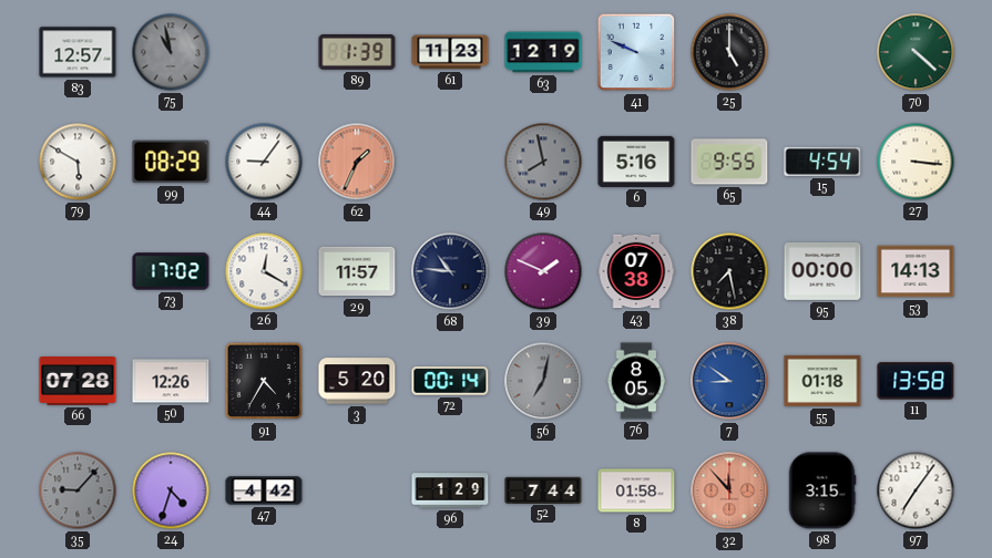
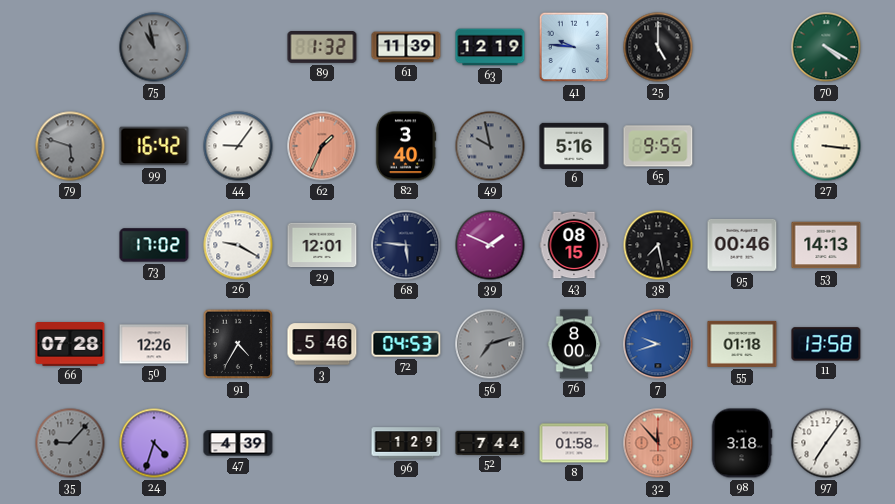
83: 12:57 -> none (78, 52)
89: 1:39 -> 1:32 (322, 48)
61: 11:23 -> 11:39 (406, 47)
41: 9:49 -> 9:46 (574, 47)
70: 4:22 -> 4:20 (826, 47)
79: 5:50 -> 5:48 (70, 146)
79 dial: white -> grey (70, 146)
99: 08:29 -> 16:42 (154, 146)
82: none -> 3:40 (406, 146)
49: 7:58 -> 9:58 (490, 146)
15: 4:54 -> none (822, 162)
26: 12:20 -> 9:20 (238, 245)
29: 11:57 -> 12:01 (322, 245)
68: 10:46 -> 5:46 (406, 245)
43: 07:38 -> 08:15 (574, 245)
95: 00:00 -> 00:46 (742, 245)
3: 5:20 -> 5:46 (322, 344)
72: 00:14 -> 04:53 (406, 344)
56: 7:02 -> 7:12 (490, 344)
76: 8:05 -> 8:00 (574, 344)
7: 8:51 -> 9:42 (658, 344)
47: 4:42 -> 4:39 (238, 443)
98: 3:15 -> 3:18 (742, 443)
